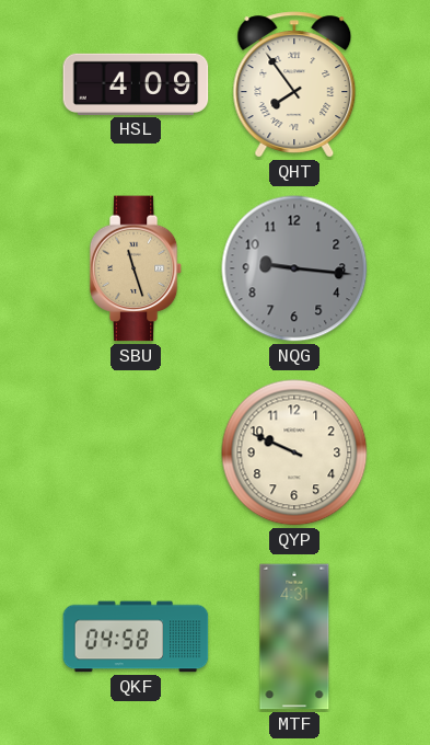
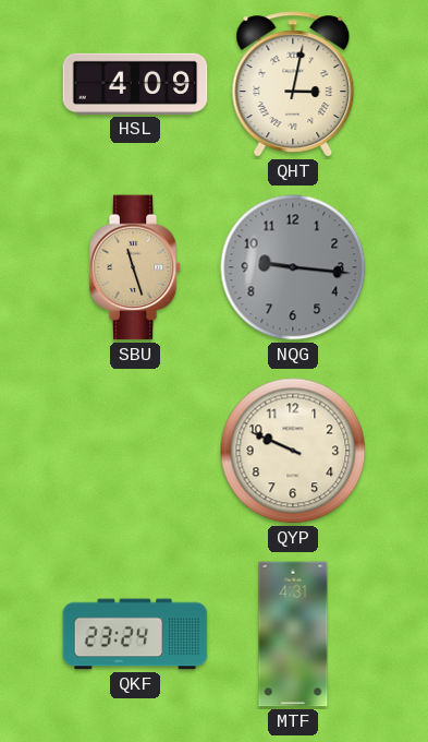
QHT: 7:54 -> 3:02 (293, 84)
QKF: 04:58 -> 23:24 (135, 634)
